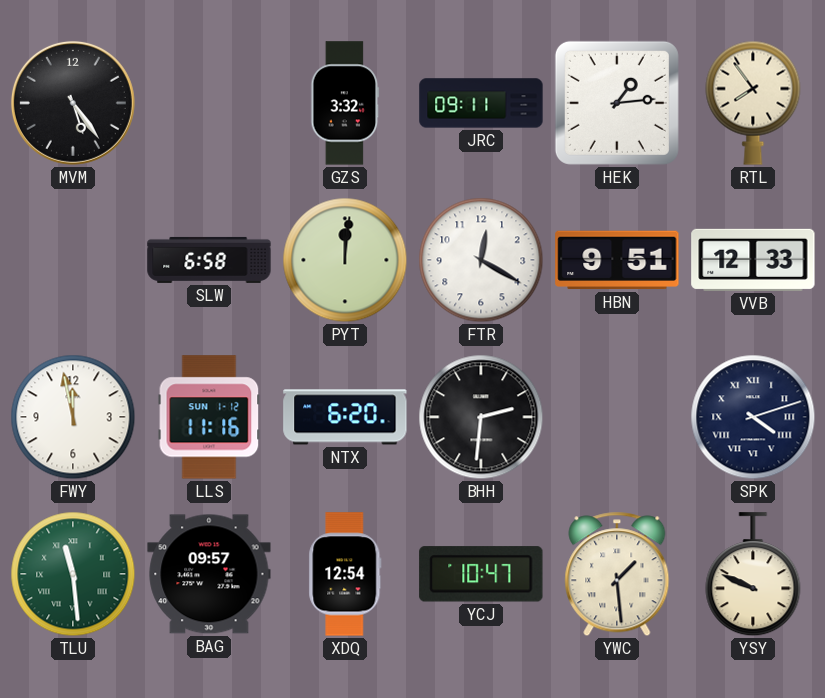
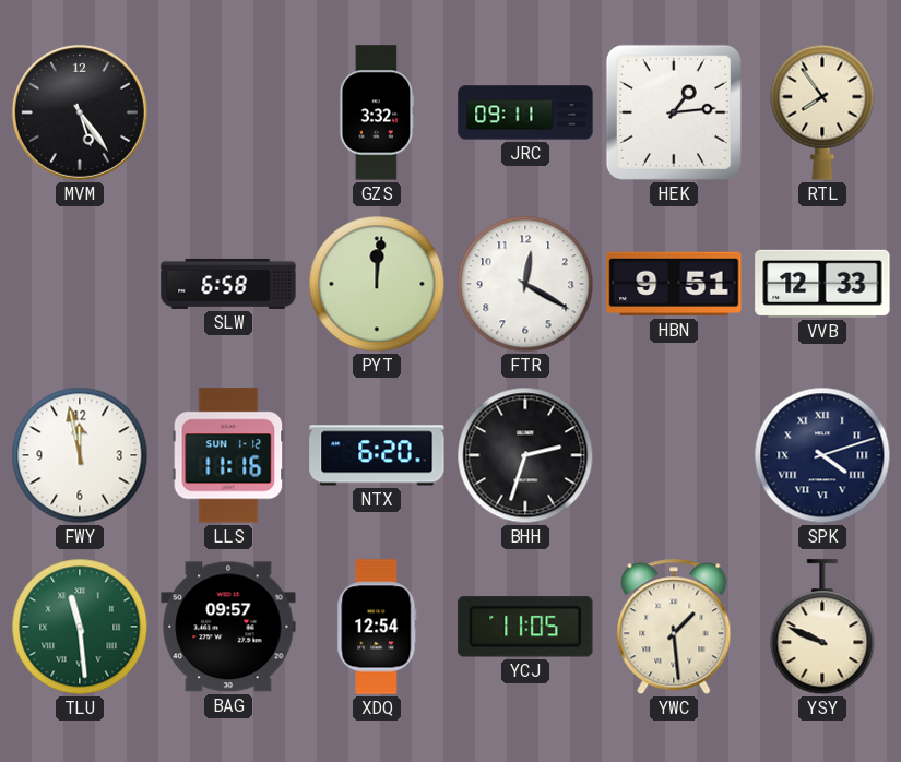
BHH: 2:31 -> 2:33 (525, 455)
YCJ: 10:47 -> 11:05 (525, 627)
